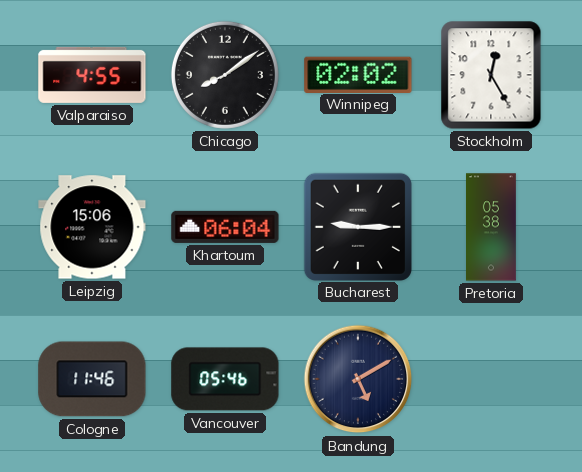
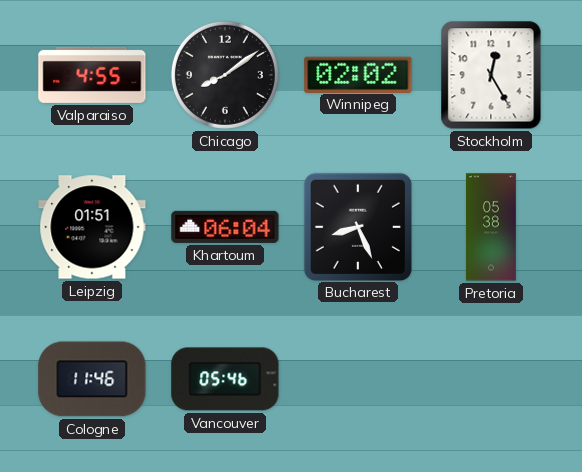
Leipzig: 15:06 -> 01:51 (92, 227)
Bucharest: 9:15 -> 8:26 (357, 226)
Bandung: 5:10 -> none (358, 379)
